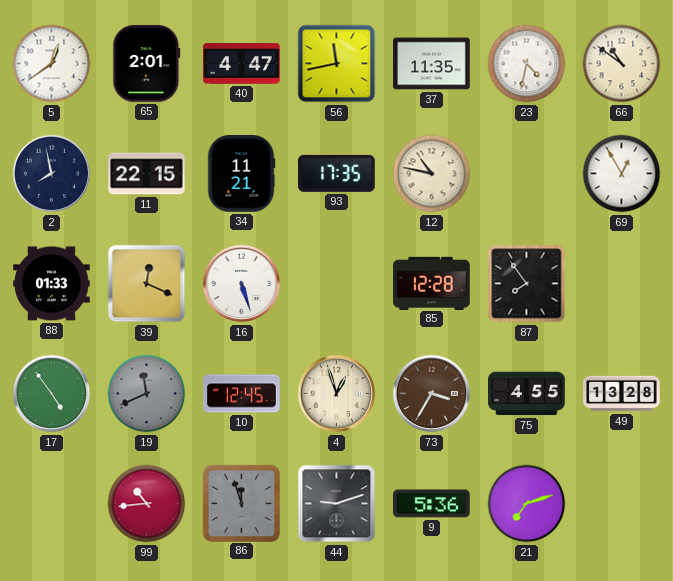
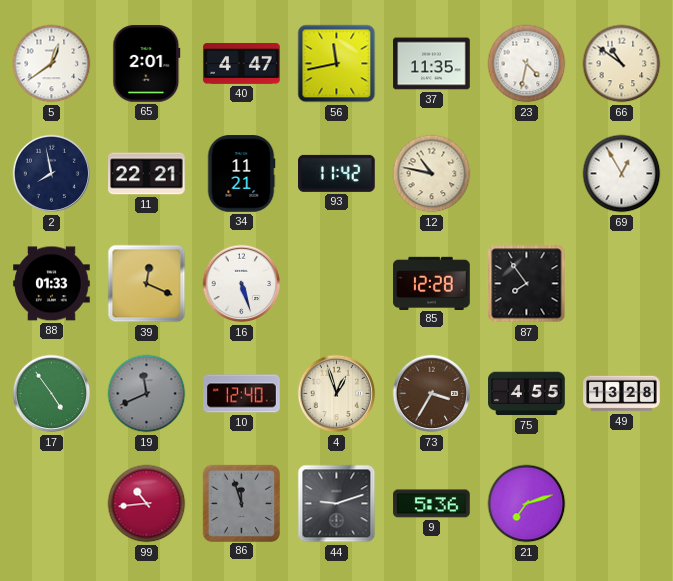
11: 22:15 -> 22:21 (147, 174)
93: 17:35 -> 11:42 (337, 173)
10: 12:45 -> 12:40 (242, 394)
